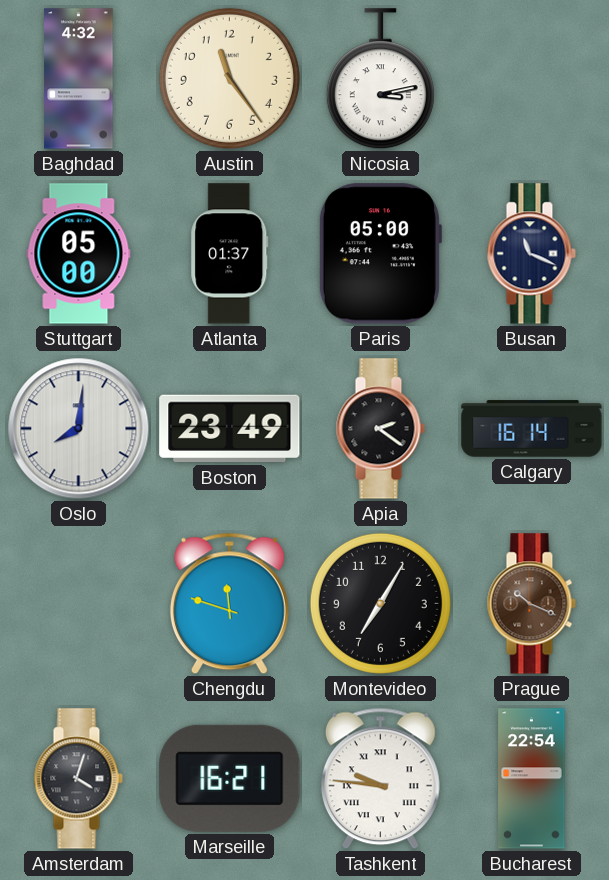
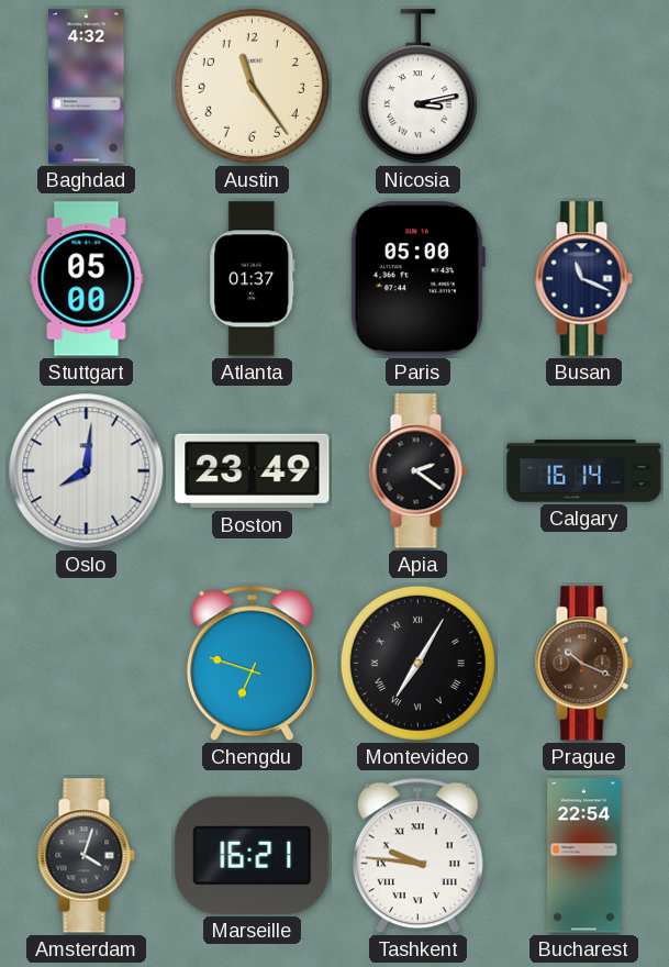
Chengdu: 11:48 -> 6:48 (252, 664)
Montevideo numerals: Arabic -> Roman (417, 663)
